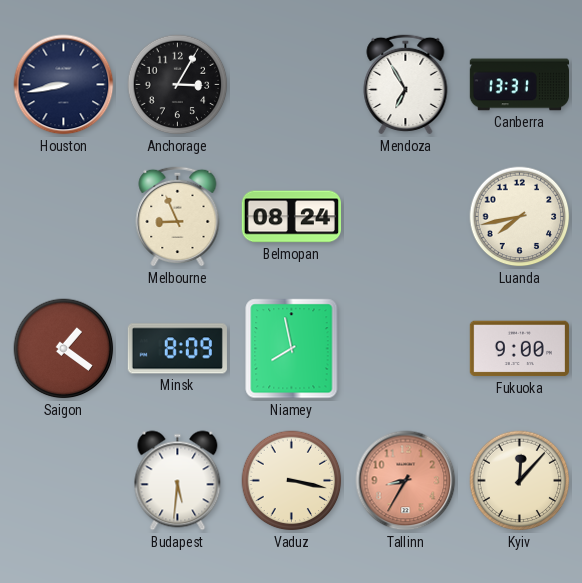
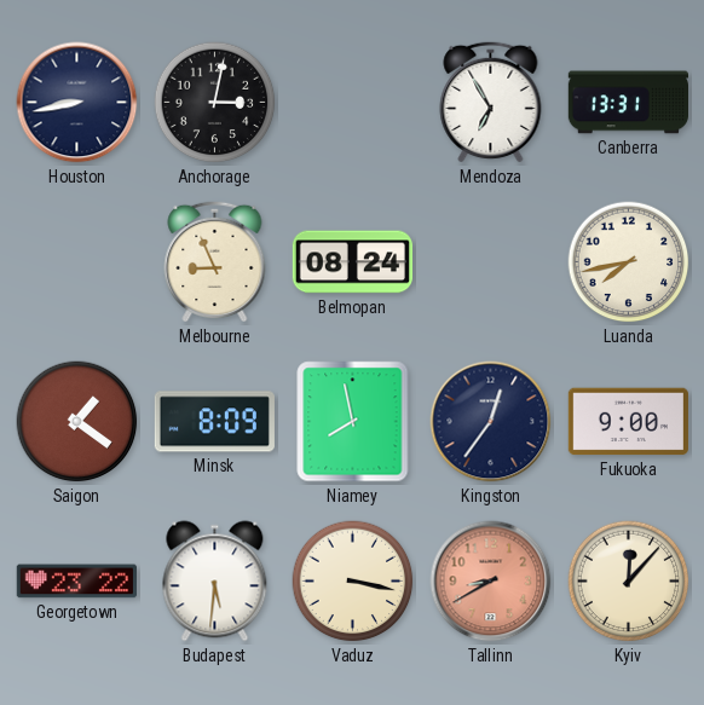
Anchorage: 3:05 -> 3:02 (215, 103)
Kingston: none -> 12:36 (491, 422)
Georgetown: none -> 23:22 (76, 582)
Tallinn: 8:35 -> 8:40 (491, 582)
